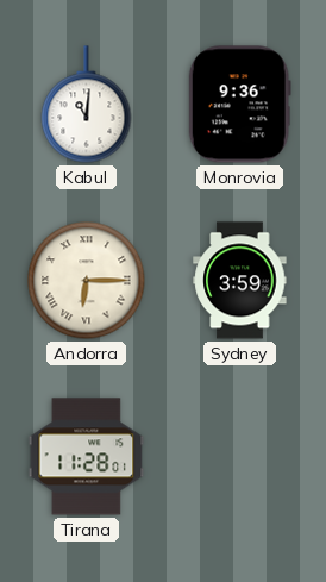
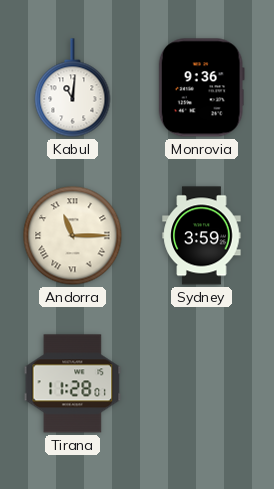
Andorra: 6:15 -> 11:15 (73, 236)
